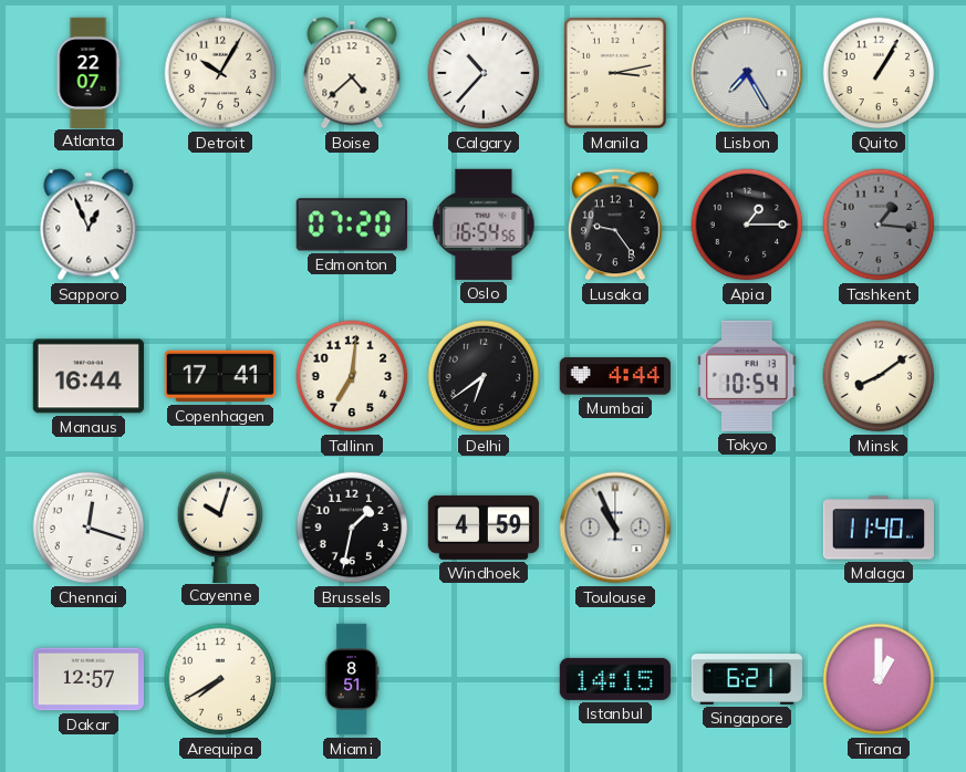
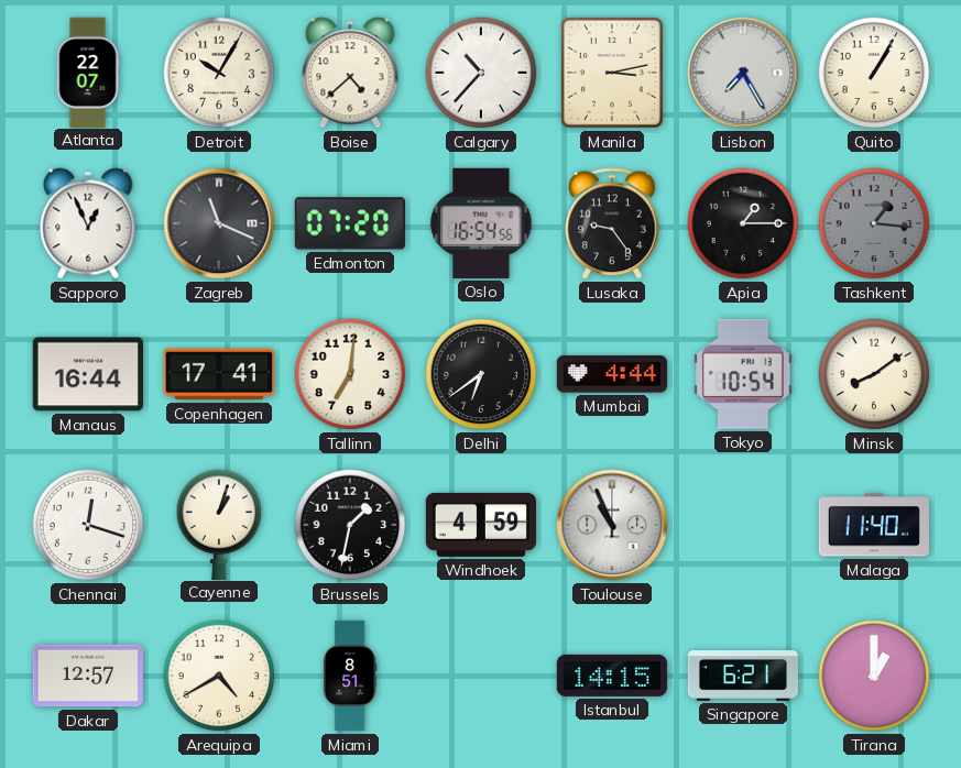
Zagreb: none -> 11:19 (219, 223)
Cayenne: 10:03 -> 1:03 (219, 524)
Arequipa: 7:40 -> 4:40 (219, 676)
